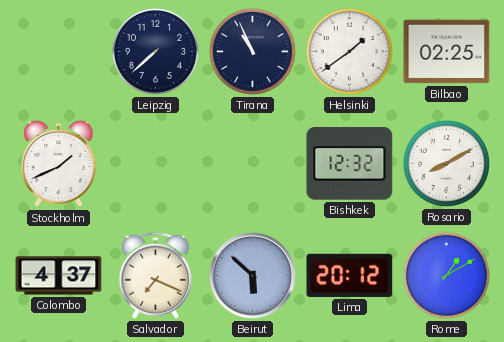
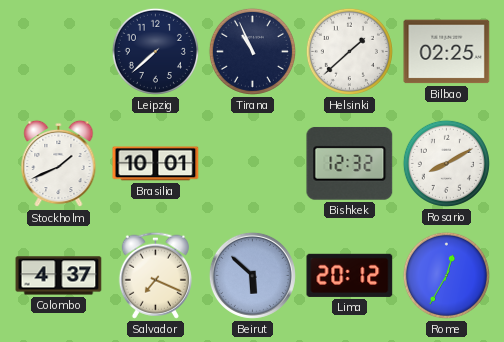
Helsinki: 1:39 -> 1:38 (349, 51)
Brasilia: none -> 10:01 (156, 164)
Rome: 1:10 -> 12:35 (446, 275)
